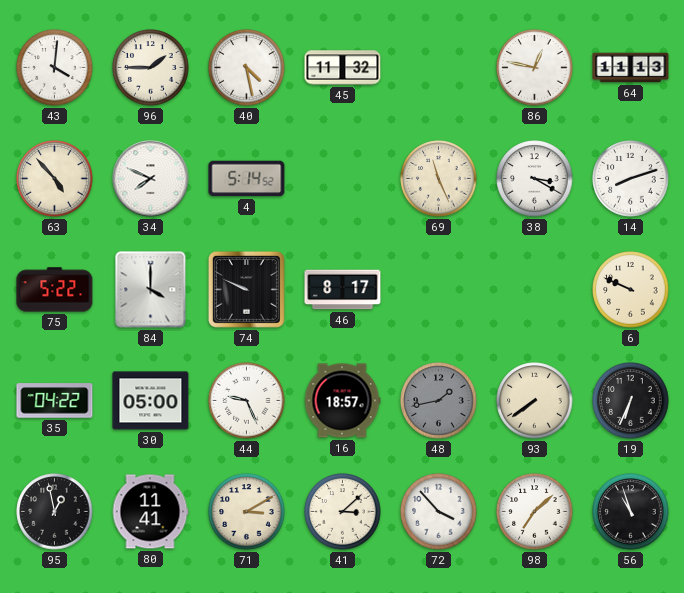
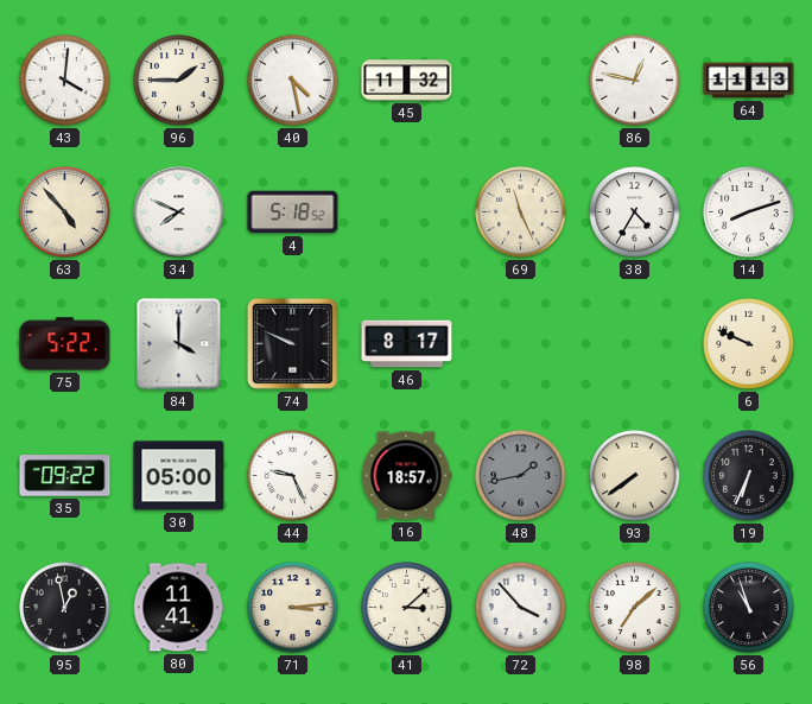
4: 5:14 -> 5:18 (293, 213)
38: 3:20 -> 4:35 (635, 213)
35: 04:22 -> 09:22 (65, 476)
71: 3:10 -> 3:14 (293, 608)
